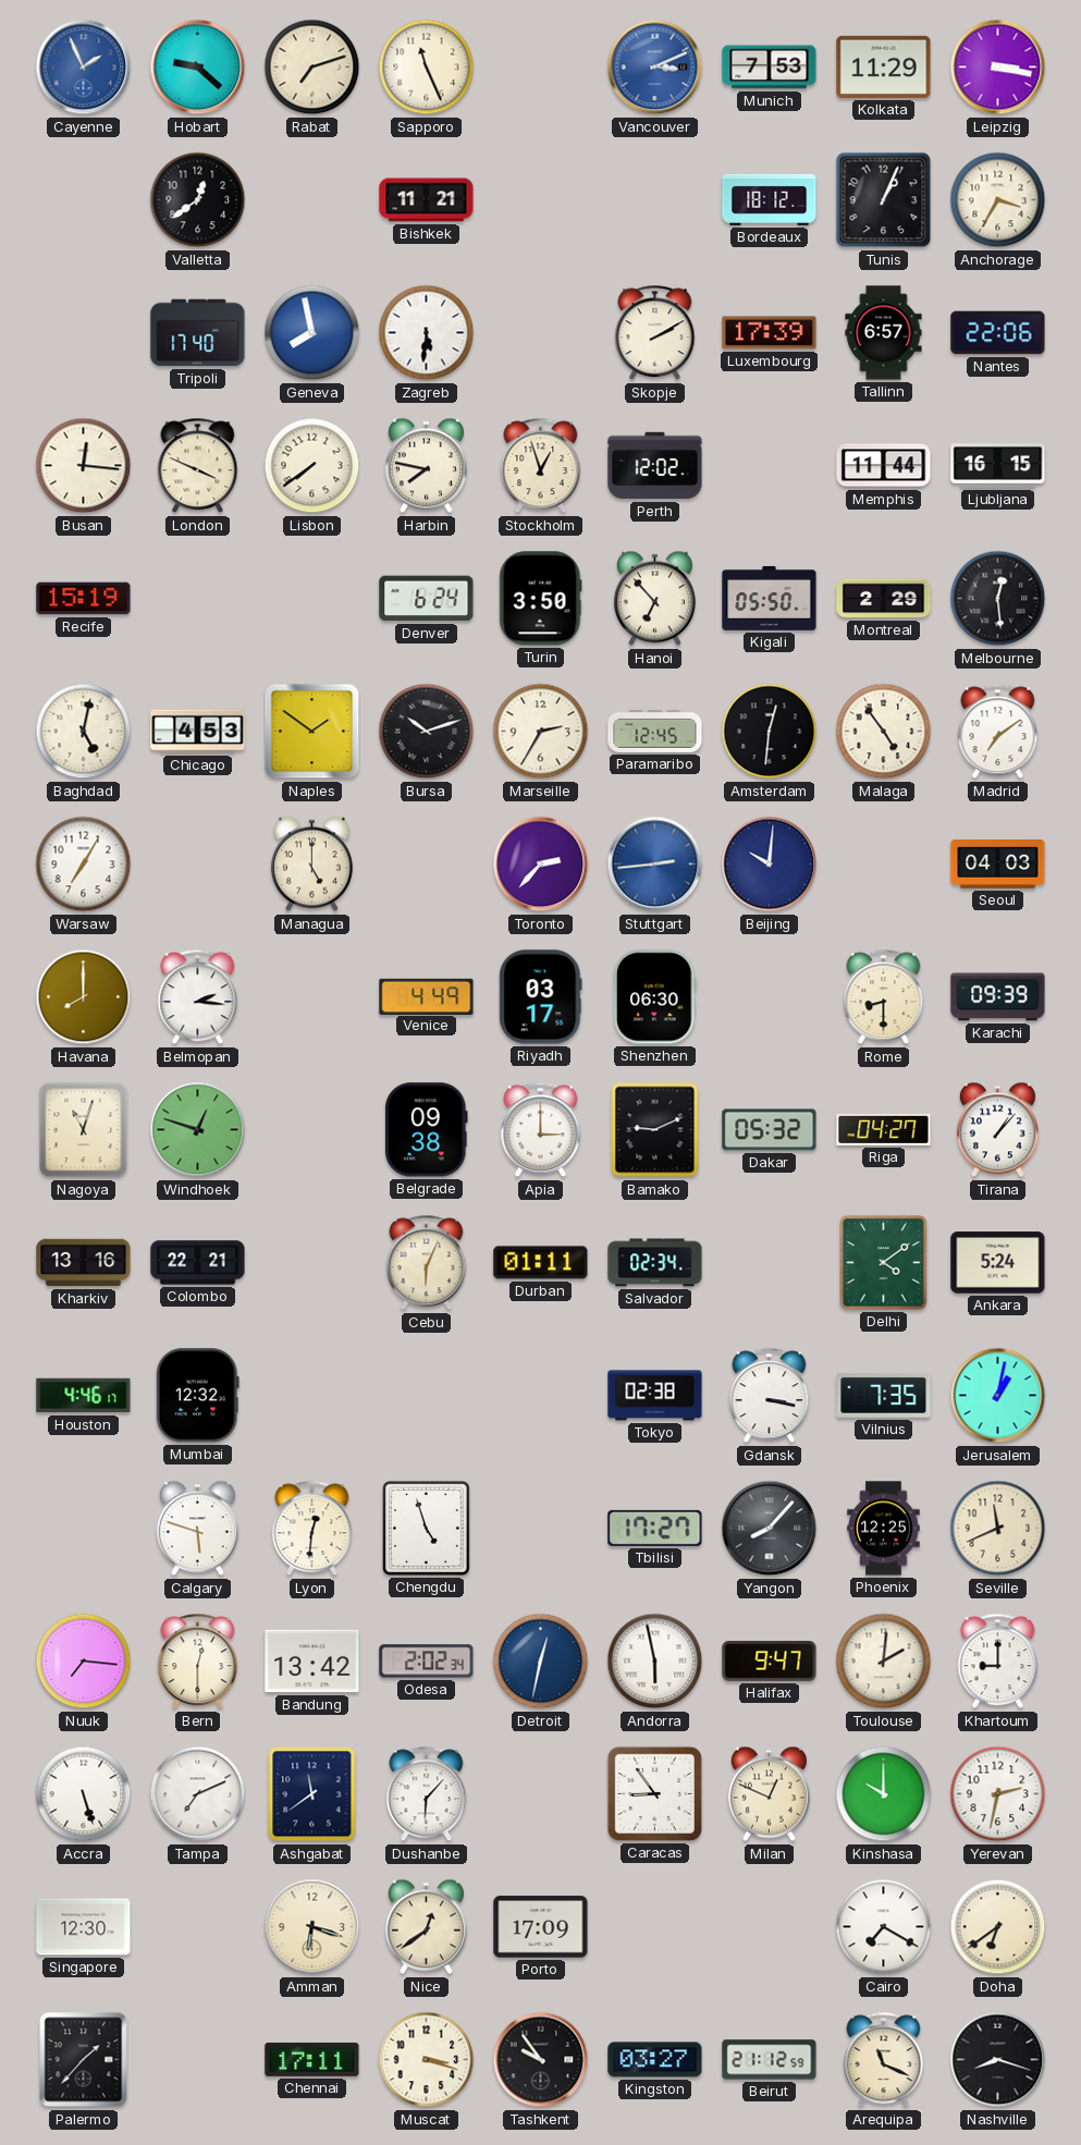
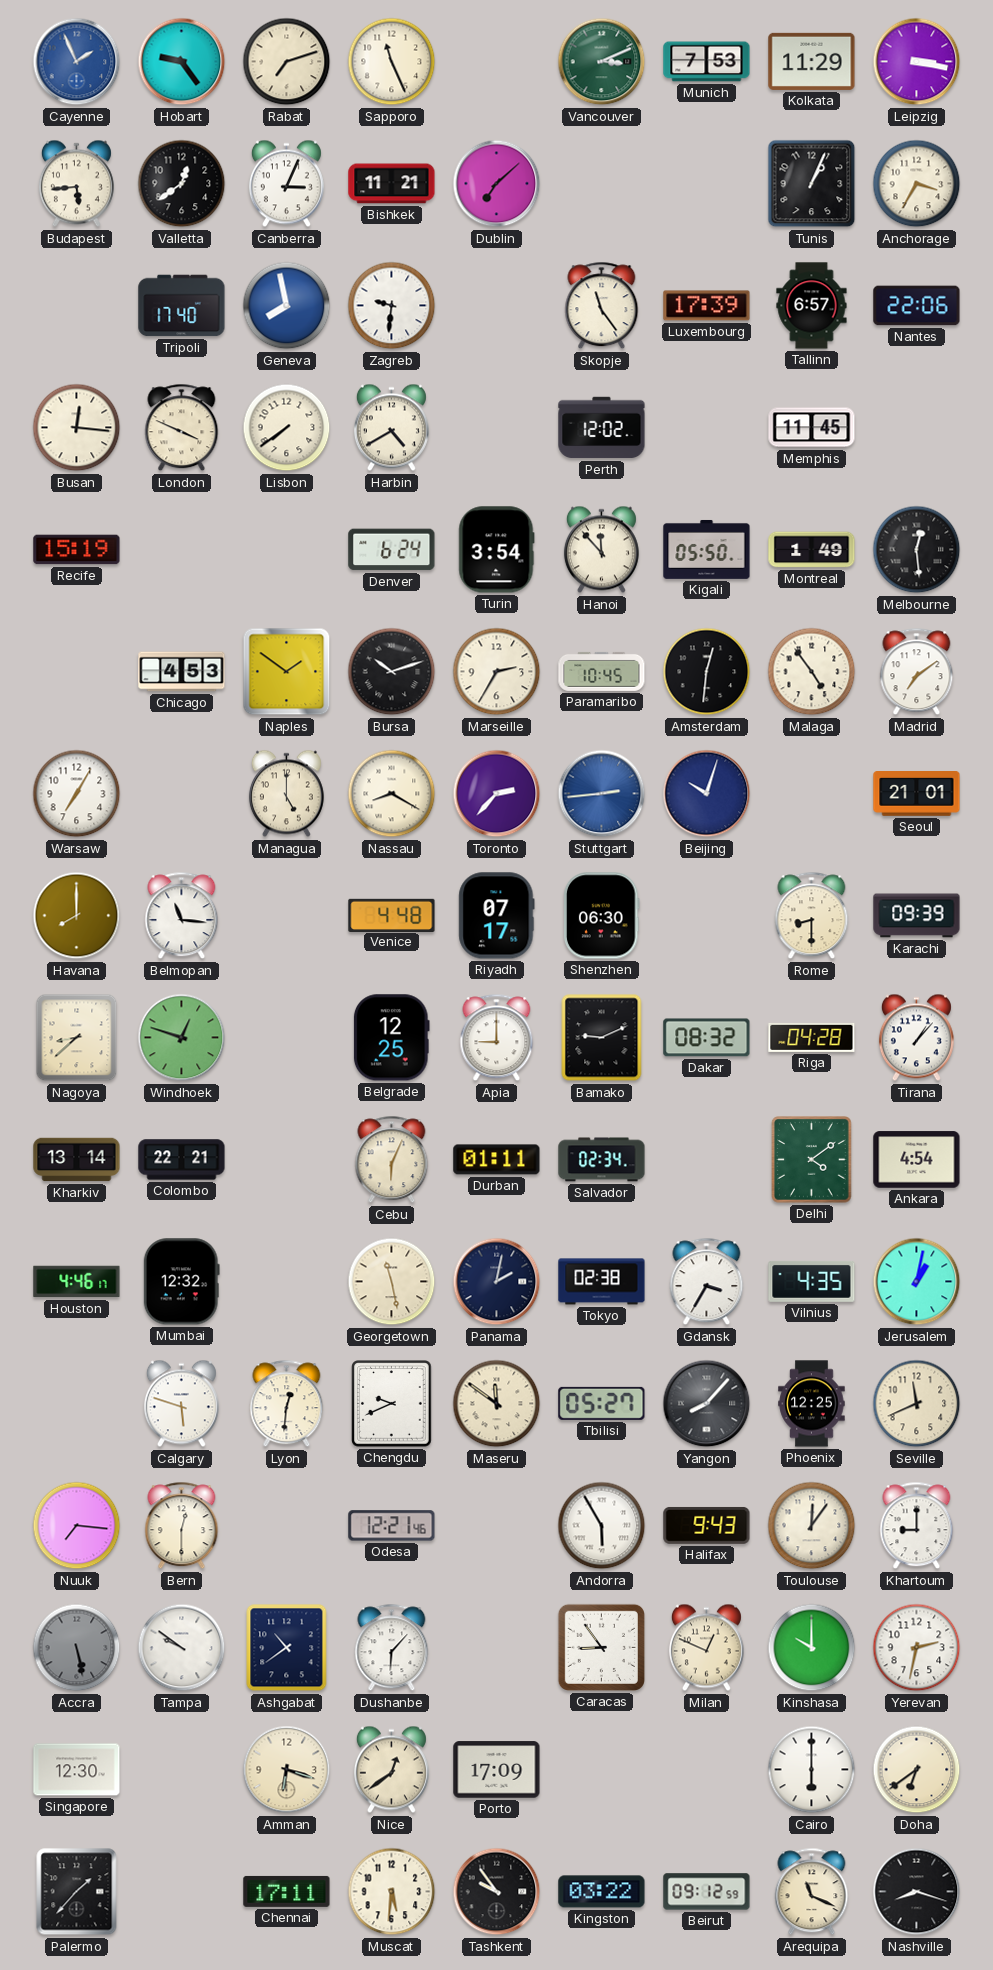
Hobart: 9:22 -> 9:24 (182, 62)
Vancouver dial: blue -> green (602, 62)
Budapest: none -> 5:44 (76, 184)
Canberra: none -> 3:04 (286, 184)
Dublin: none -> 7:08 (497, 184)
Bordeaux: 18:12 -> none (770, 199)
Zagreb: 5:31 -> 9:31 (392, 306)
Skopje: 2:10 -> 11:24 (602, 306)
Harbin: 7:47 -> 4:40 (391, 428)
Stockholm: 12:57 -> none (541, 466)
Memphis: 11:44 -> 11:45 (812, 428)
Ljubljana: 16:15 -> none (998, 466)
Turin: 3:50 -> 3:54 (497, 550)
Hanoi: 6:53 -> 11:53 (601, 550)
Montreal: 2:29 -> 1:49 (812, 550)
Baghdad: 5:02 -> none (84, 732)
Paramaribo: 12:45 -> 10:45 (602, 671)
Nassau: none -> 8:20 (392, 794)
Beijing: 10:01 -> 10:03 (707, 794)
Seoul: 04:03 -> 21:01 (917, 794)
Belmopan: 2:16 -> 11:16 (182, 916)
Venice: 4:49 -> 4:48 (392, 915)
Riyadh: 03:17 -> 07:17 (497, 916)
Nagoya: 11:03 -> 8:38 (77, 1038)
Belgrade: 09:38 -> 12:25 (391, 1038)
Apia: 3:00 -> 9:00 (497, 1038)
Dakar: 05:32 -> 08:32 (707, 1038)
Riga: 04:27 -> 04:28 (812, 1037)
Kharkiv: 13:16 -> 13:14 (77, 1160)
Ankara: 5:24 -> 4:54 (917, 1160)
Georgetown: none -> 11:28 (392, 1282)
Panama: none -> 2:02 (497, 1282)
Gdansk: 3:17 -> 3:35 (707, 1282)
Vilnius: 7:35 -> 4:35 (812, 1281)
Chengdu: 4:57 -> 9:41 (392, 1404)
Maseru: none -> 11:51 (497, 1404)
Tbilisi: 17:27 -> 05:27 (602, 1403)
Bandung: 13:42 -> none (312, 1662)
Odesa: 2:02 -> 12:21 (392, 1526)
Detroit: 12:32 -> none (541, 1662)
Andorra: 5:58 -> 5:55 (602, 1526)
Halifax: 9:47 -> 9:43 (707, 1525)
Toulouse: 2:01 -> 12:06 (812, 1526)
Accra: 5:27 -> 5:28 (77, 1648)
Accra dial: white -> grey (77, 1648)
Tampa: 7:11 -> 9:51 (182, 1648)
Ashgabat: 11:39 -> 10:39 (287, 1648)
Cairo: 7:20 -> 6:00 (812, 1770)
Muscat: 3:18 -> 5:31 (392, 1892)
Kingston: 03:27 -> 03:22 (602, 1892)
Beirut: 21:12 -> 09:12 (707, 1892)
